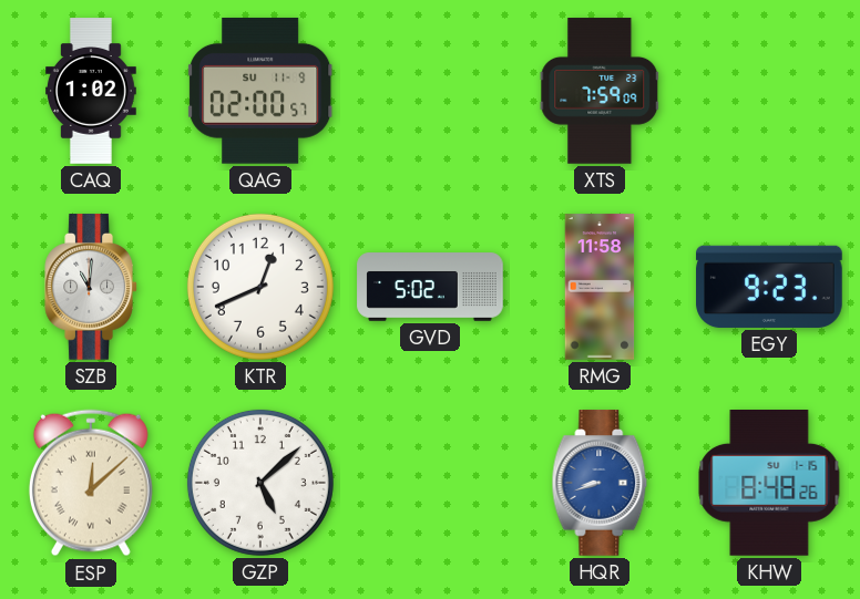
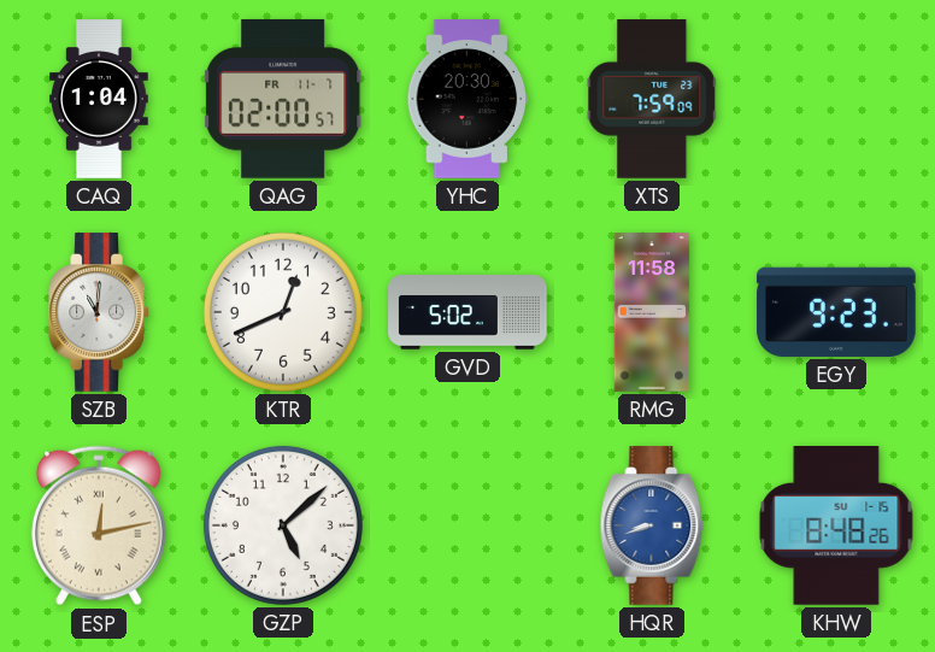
CAQ: 1:02 -> 1:04 (100, 99)
QAG date: SU 11-9 -> FR 11-7 (284, 99)
YHC: none -> 20:30 (467, 99)
ESP: 12:08 -> 12:13 (99, 525)
